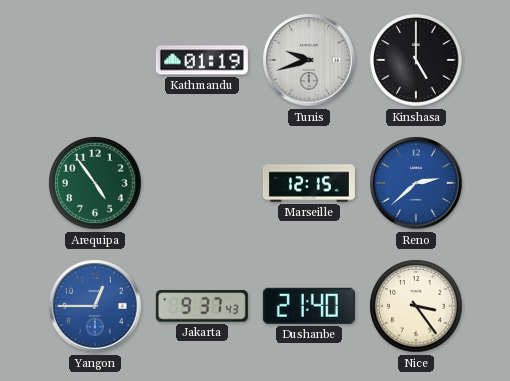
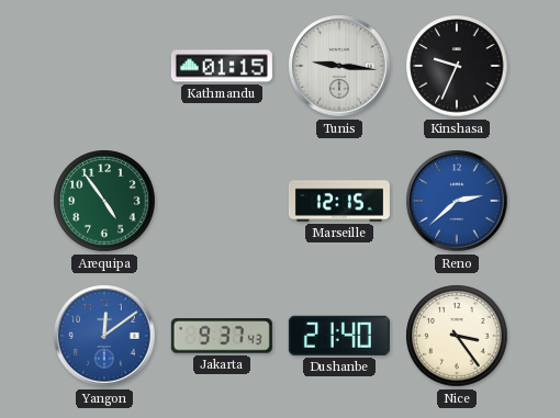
Kathmandu: 01:19 -> 01:15 (222, 66)
Tunis: 9:42 -> 9:16 (339, 66)
Kinshasa: 5:00 -> 9:34 (457, 66)
Yangon: 12:45 -> 12:09 (104, 336)
